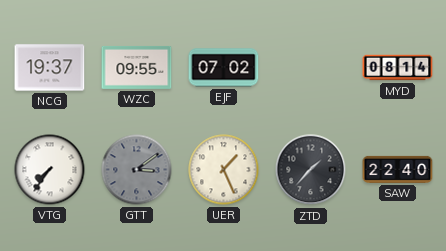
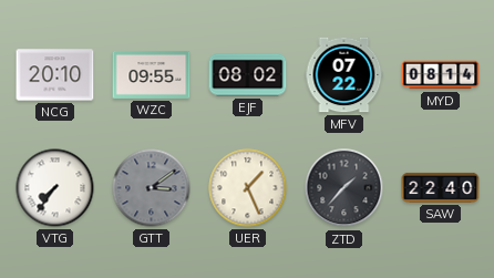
NCG: 19:37 -> 20:10 (55, 75)
EJF: 07:02 -> 08:02 (248, 75)
MFV: none -> 07:22 (344, 75)
